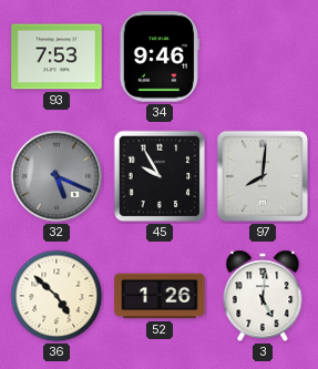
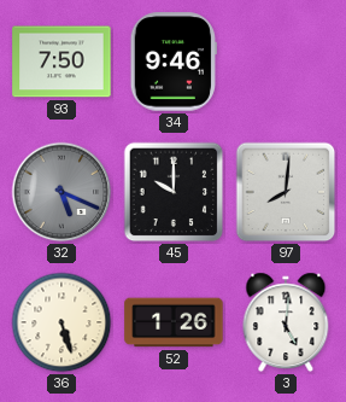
93: 7:53 -> 7:50 (61, 62)
45: 9:55 -> 10:00 (174, 192)
36: 4:52 -> 5:27 (61, 322)
